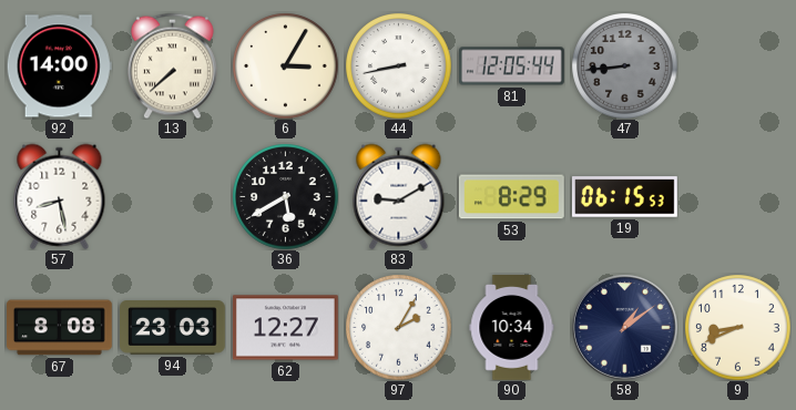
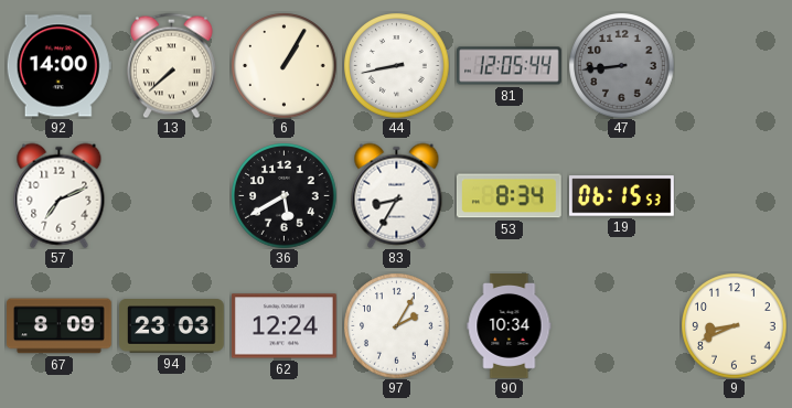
6: 3:05 -> 1:05 (283, 65)
57: 8:28 -> 7:11 (60, 195)
83: 9:10 -> 8:35 (397, 195)
53: 8:29 -> 8:34 (509, 196)
67: 8:08 -> 8:09 (60, 326)
62: 12:27 -> 12:24 (283, 326)
58: 1:09 -> none (624, 327)
